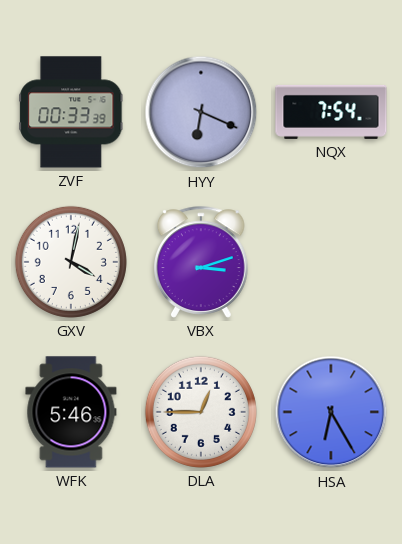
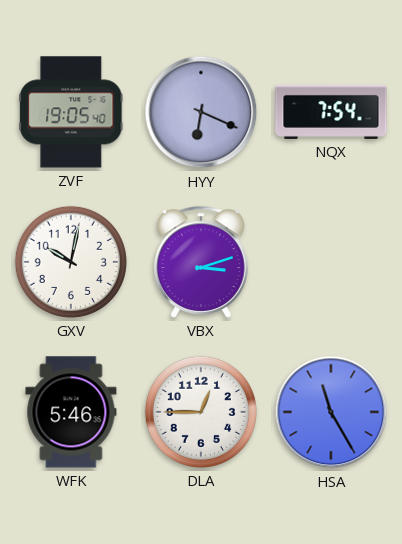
ZVF: 00:33 -> 19:05 (71, 112)
GXV: 4:02 -> 10:02 (71, 262)
HSA: 6:25 -> 11:25 (331, 412)
